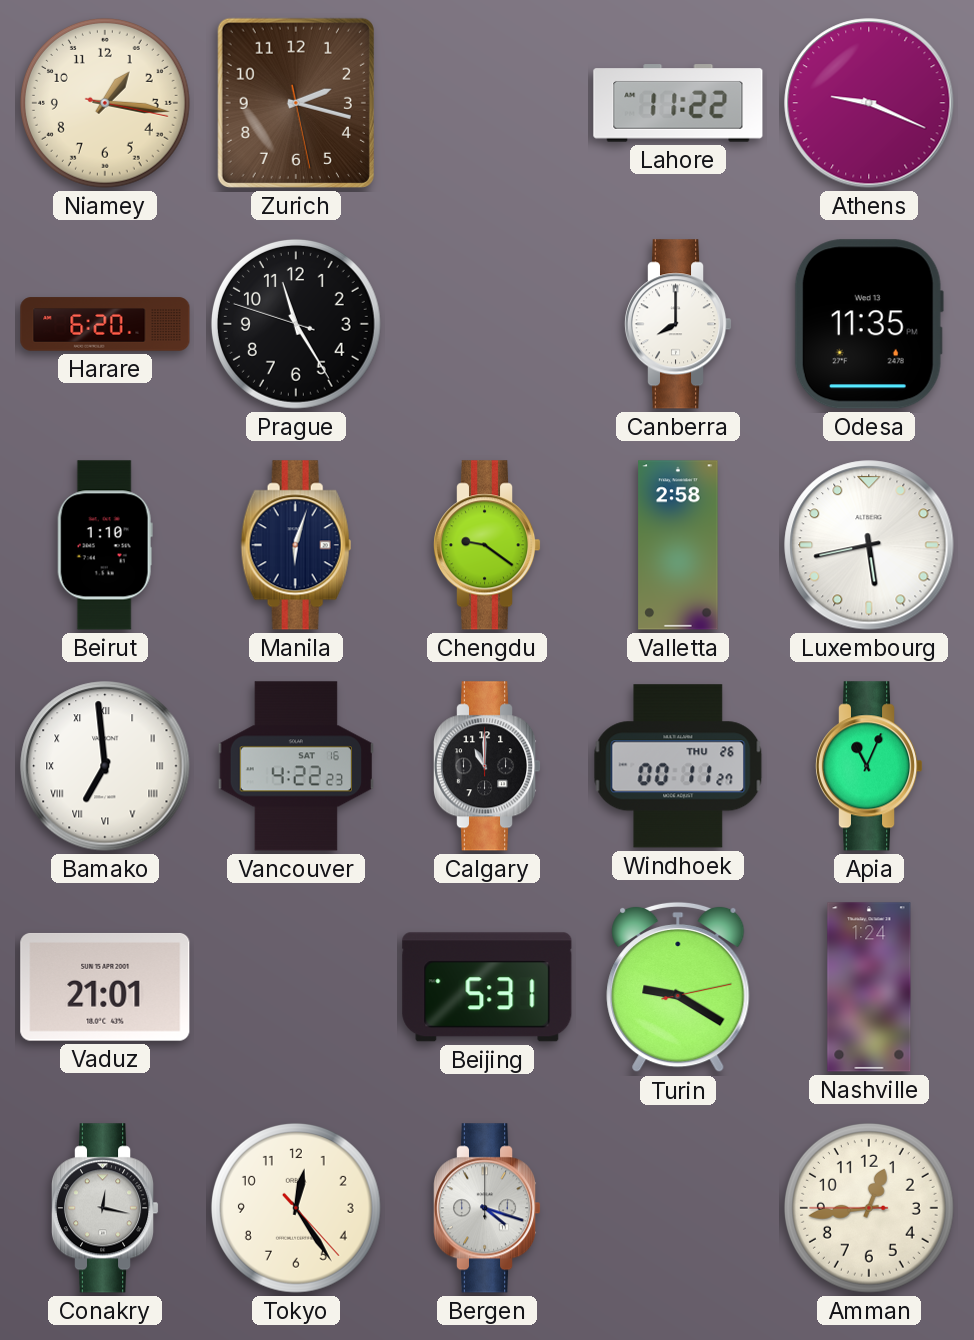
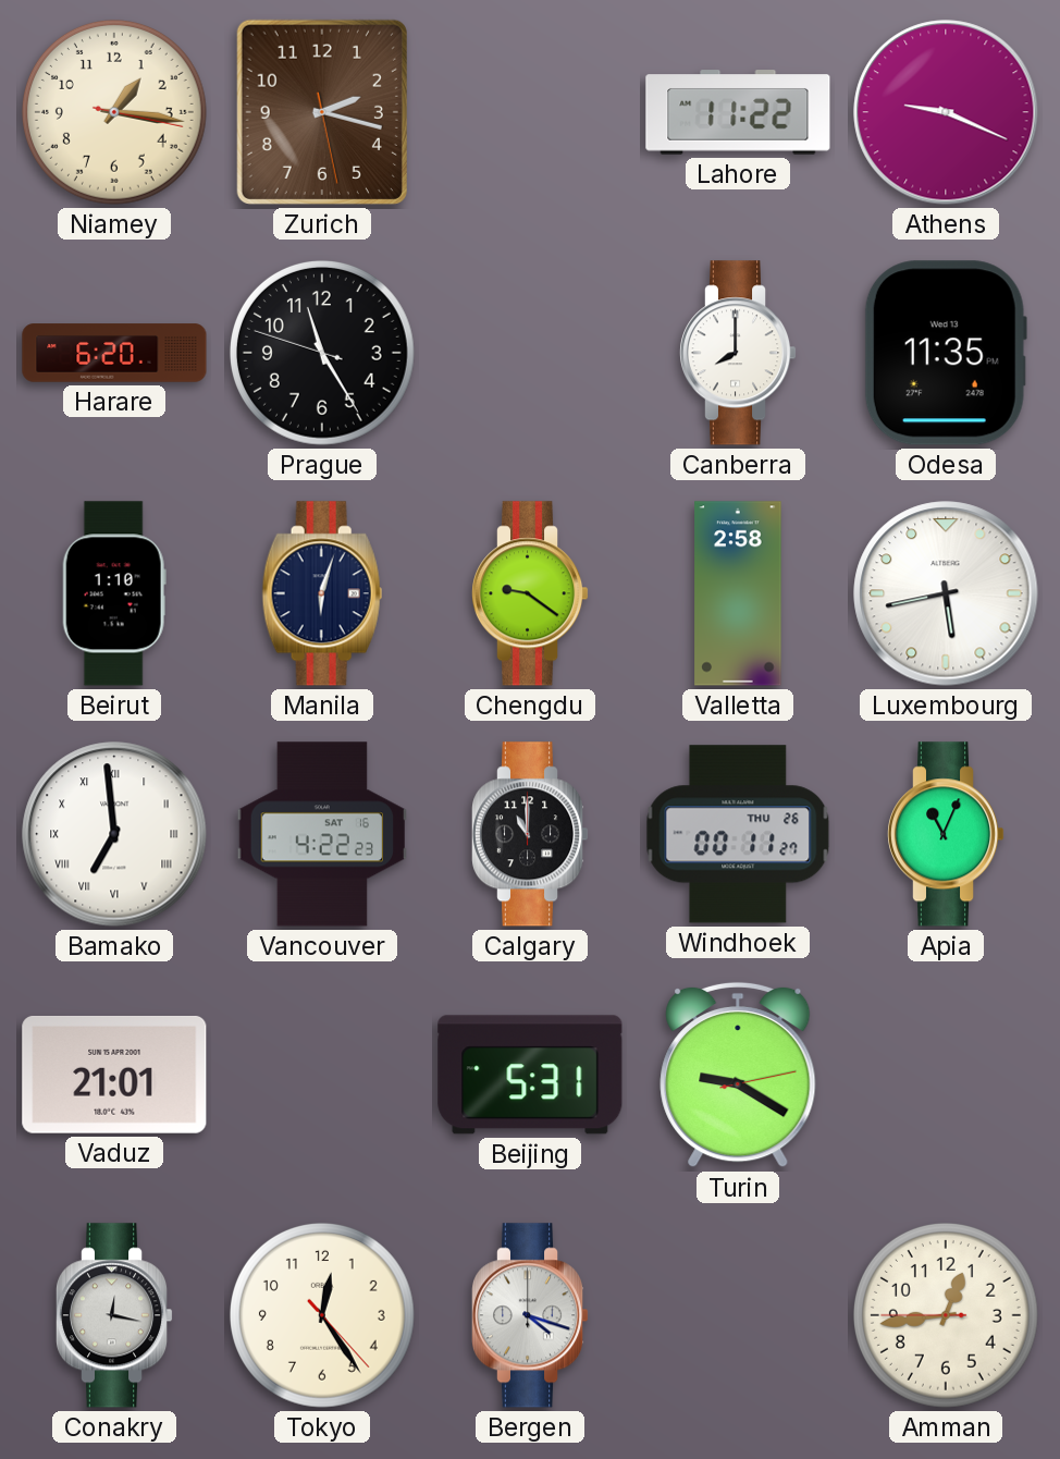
Nashville: 1:24 -> none (869, 987)
